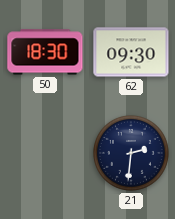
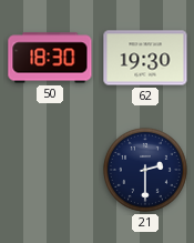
62: 09:30 -> 19:30 (145, 58)
21: 2:31 -> 2:30 (145, 170)
